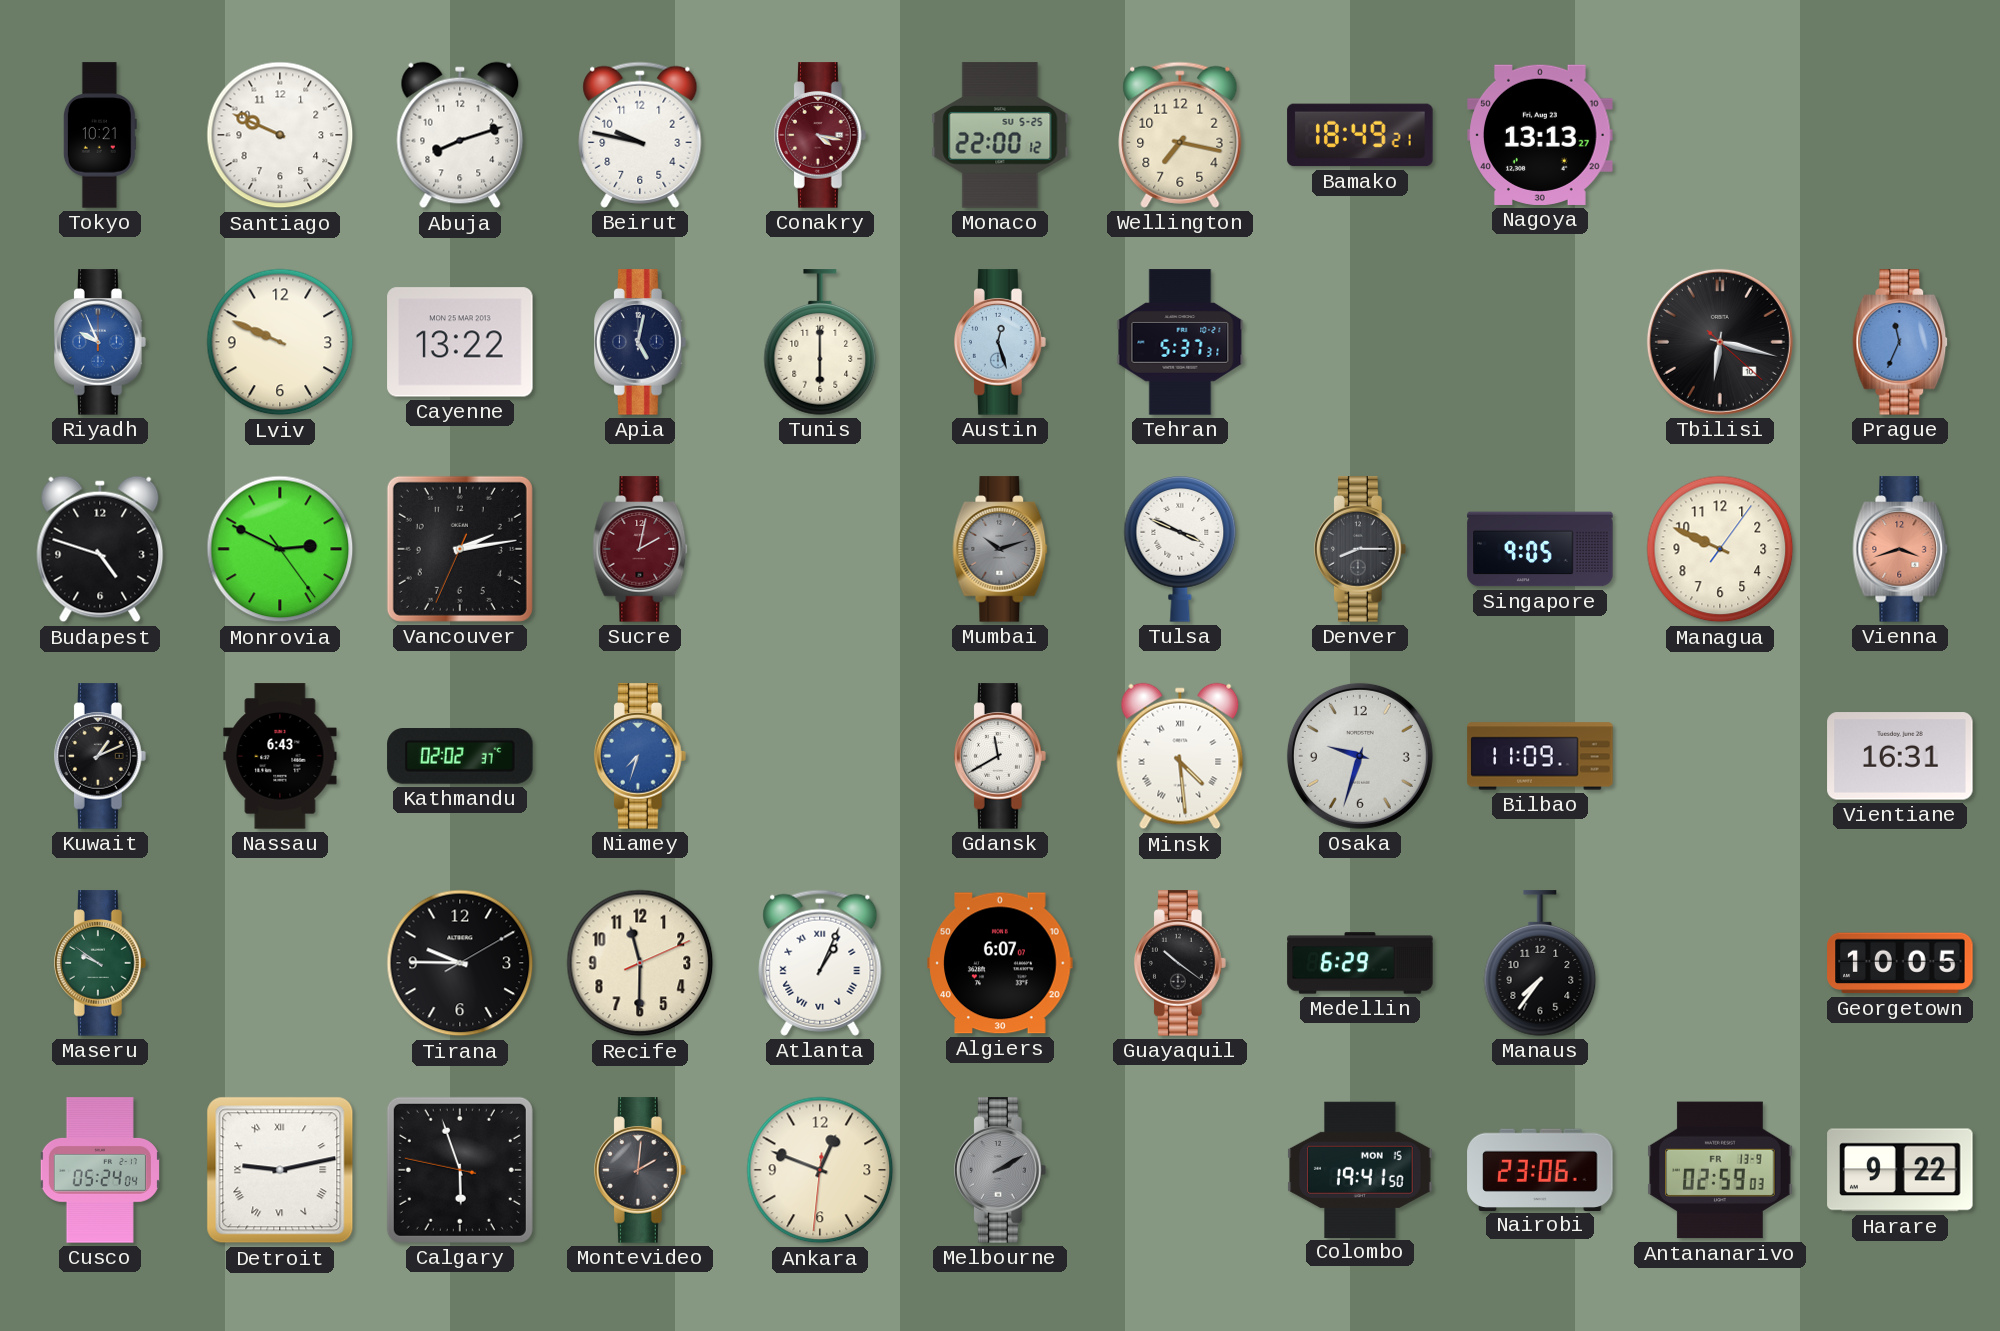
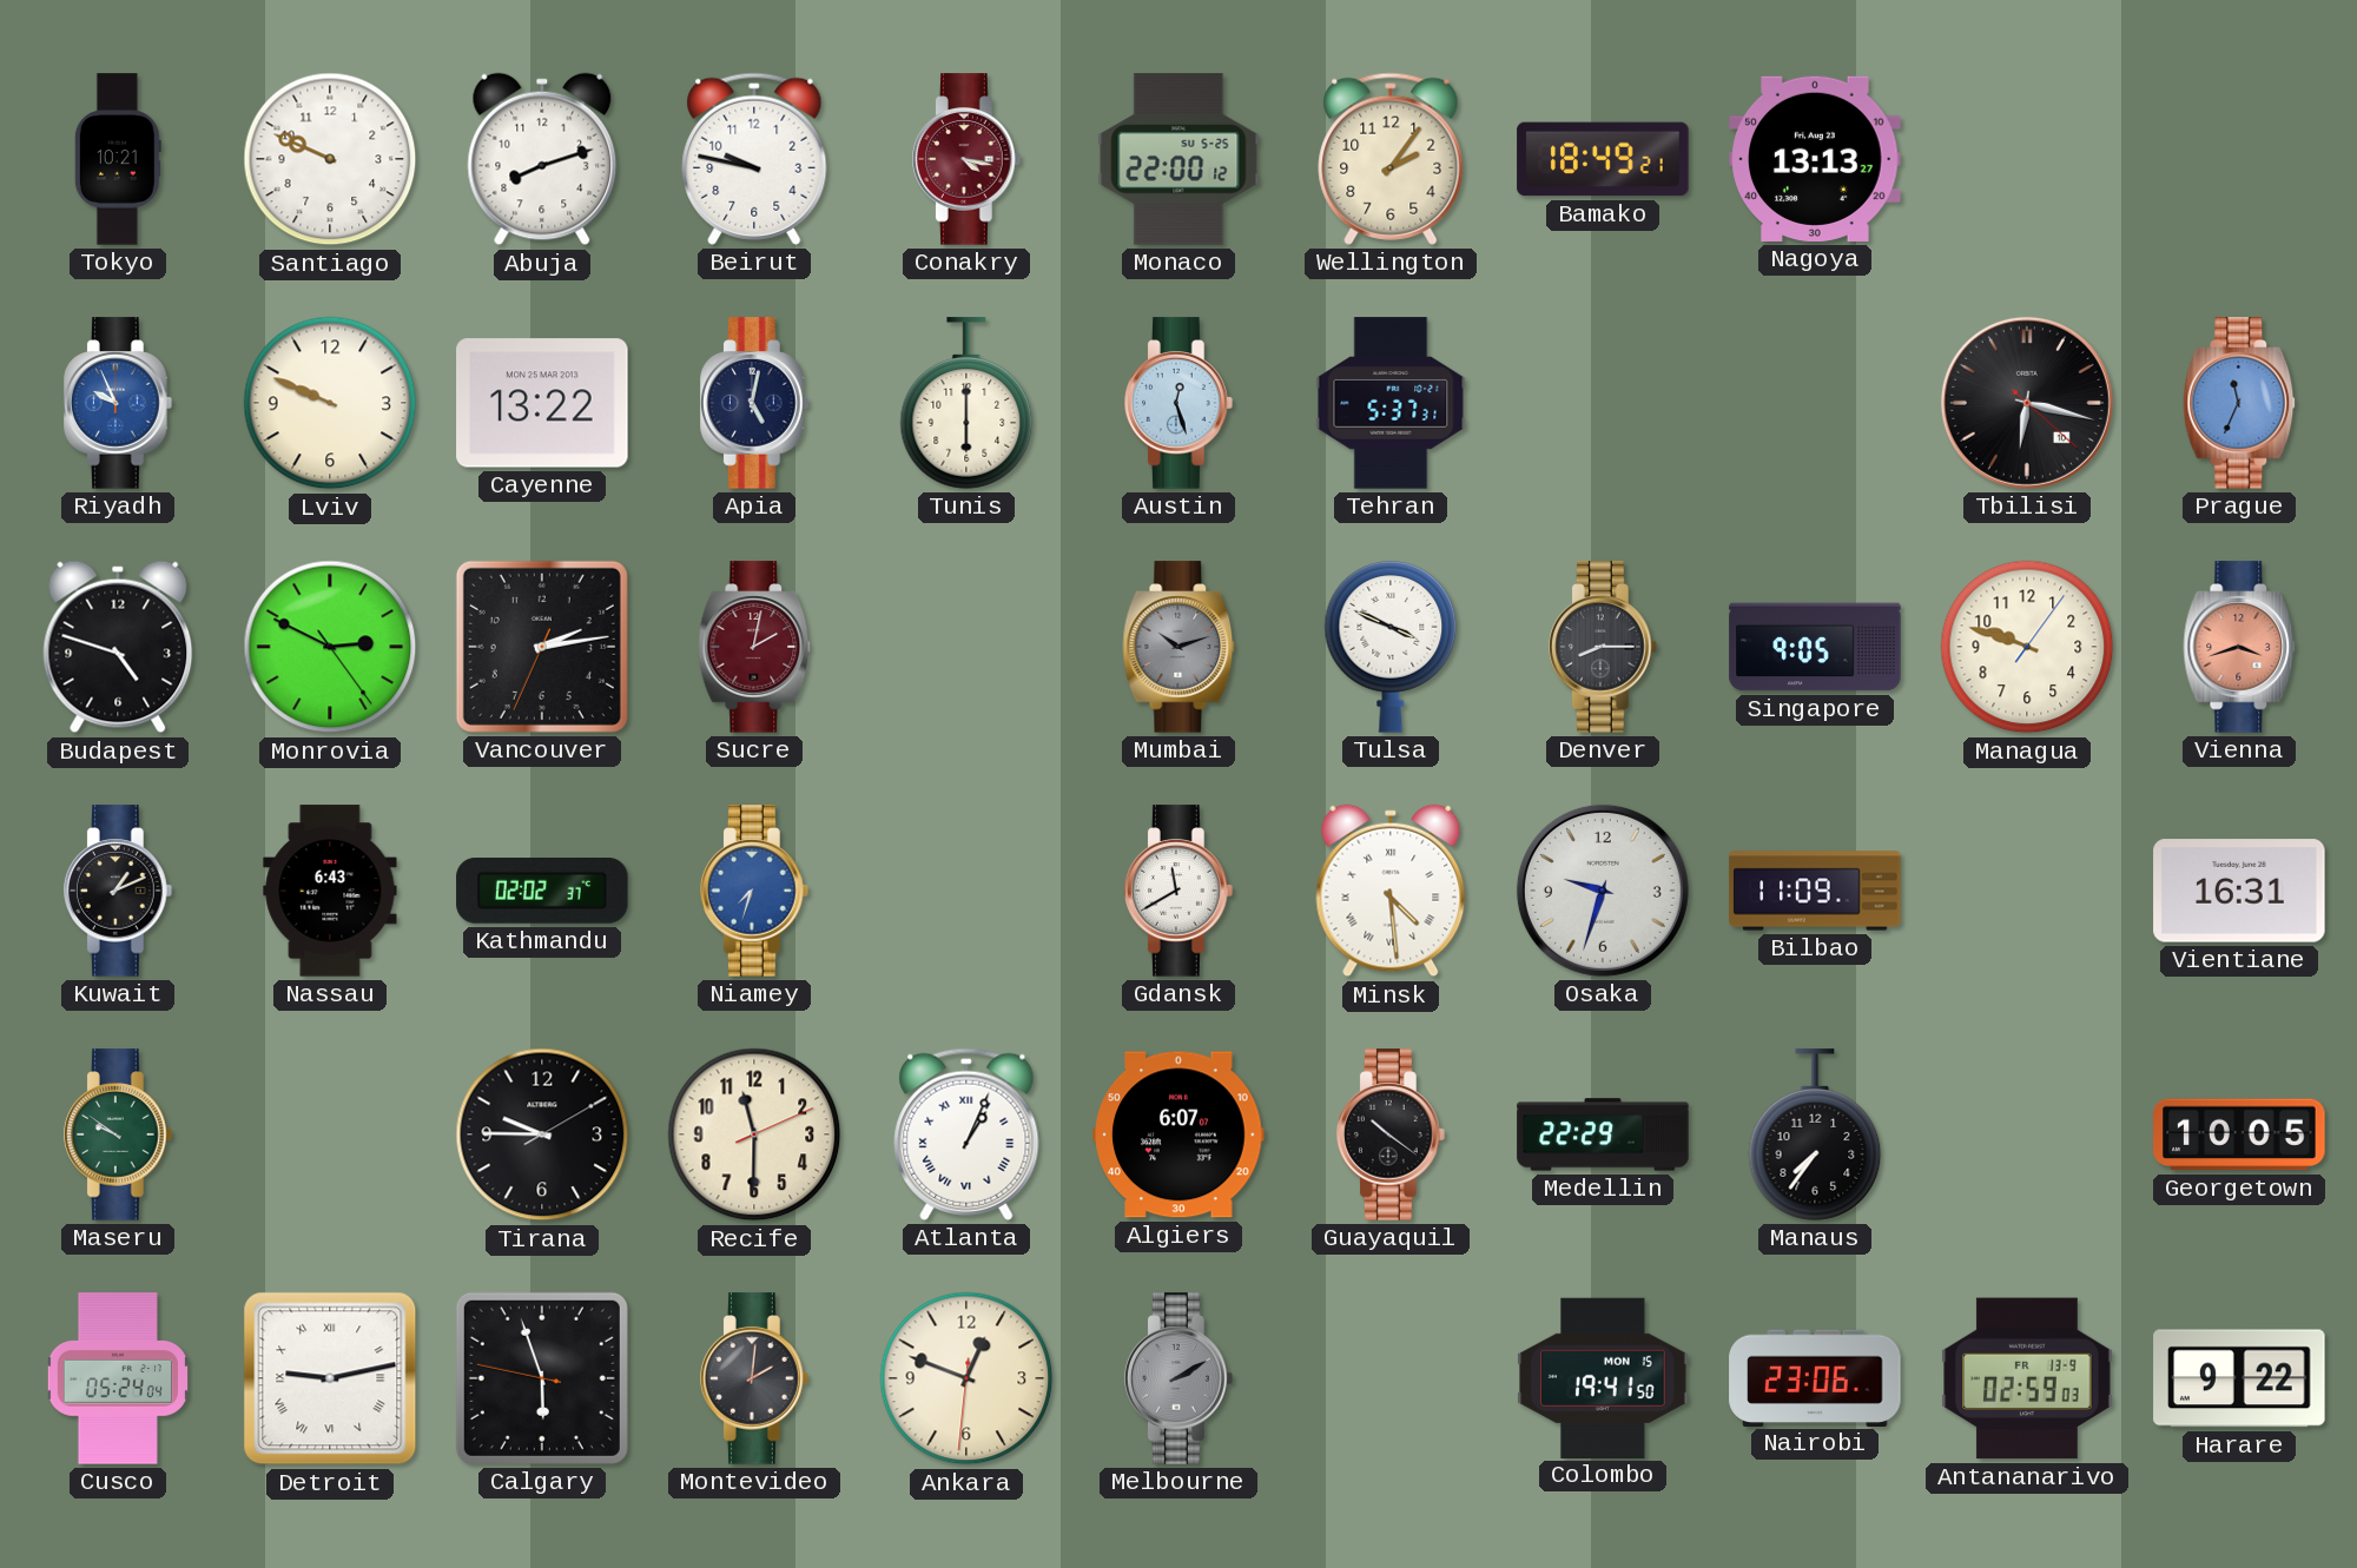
Wellington: 7:17 -> 2:06 (1391, 159)
Managua: 9:49 -> 9:48 (2027, 647)
Medellin: 6:29 -> 22:29 (1603, 1134)
